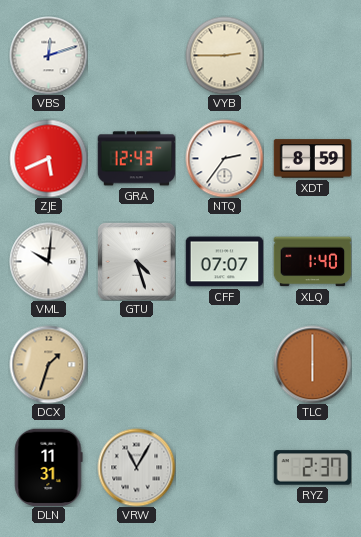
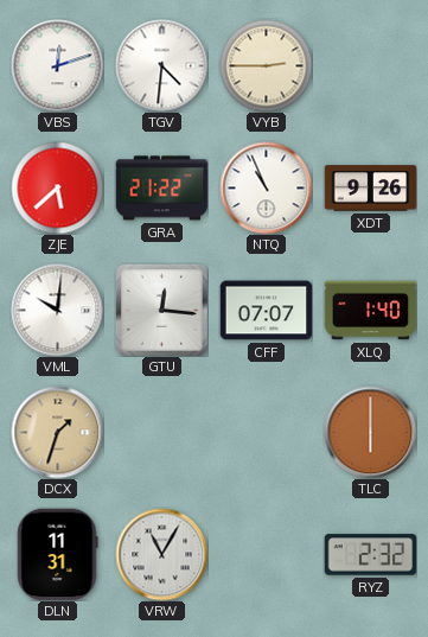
TGV: none -> 4:31 (161, 65)
ZJE: 5:41 -> 5:38 (57, 187)
GRA: 12:43 -> 21:22 (161, 189)
NTQ: 2:36 -> 10:56 (266, 187)
XDT: 8:59 -> 9:26 (370, 189)
GTU: 4:27 -> 12:16 (161, 310)
RYZ: 2:37 -> 2:32 (370, 555)
